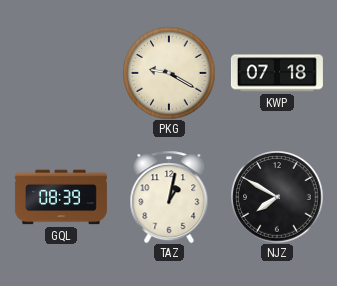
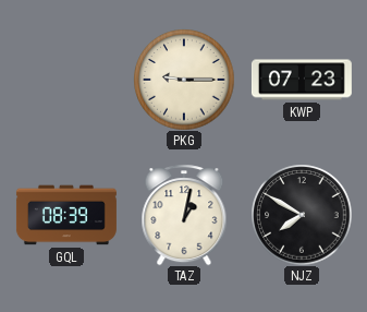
PKG: 9:20 -> 9:15 (184, 80)
KWP: 07:18 -> 07:23 (302, 80)
